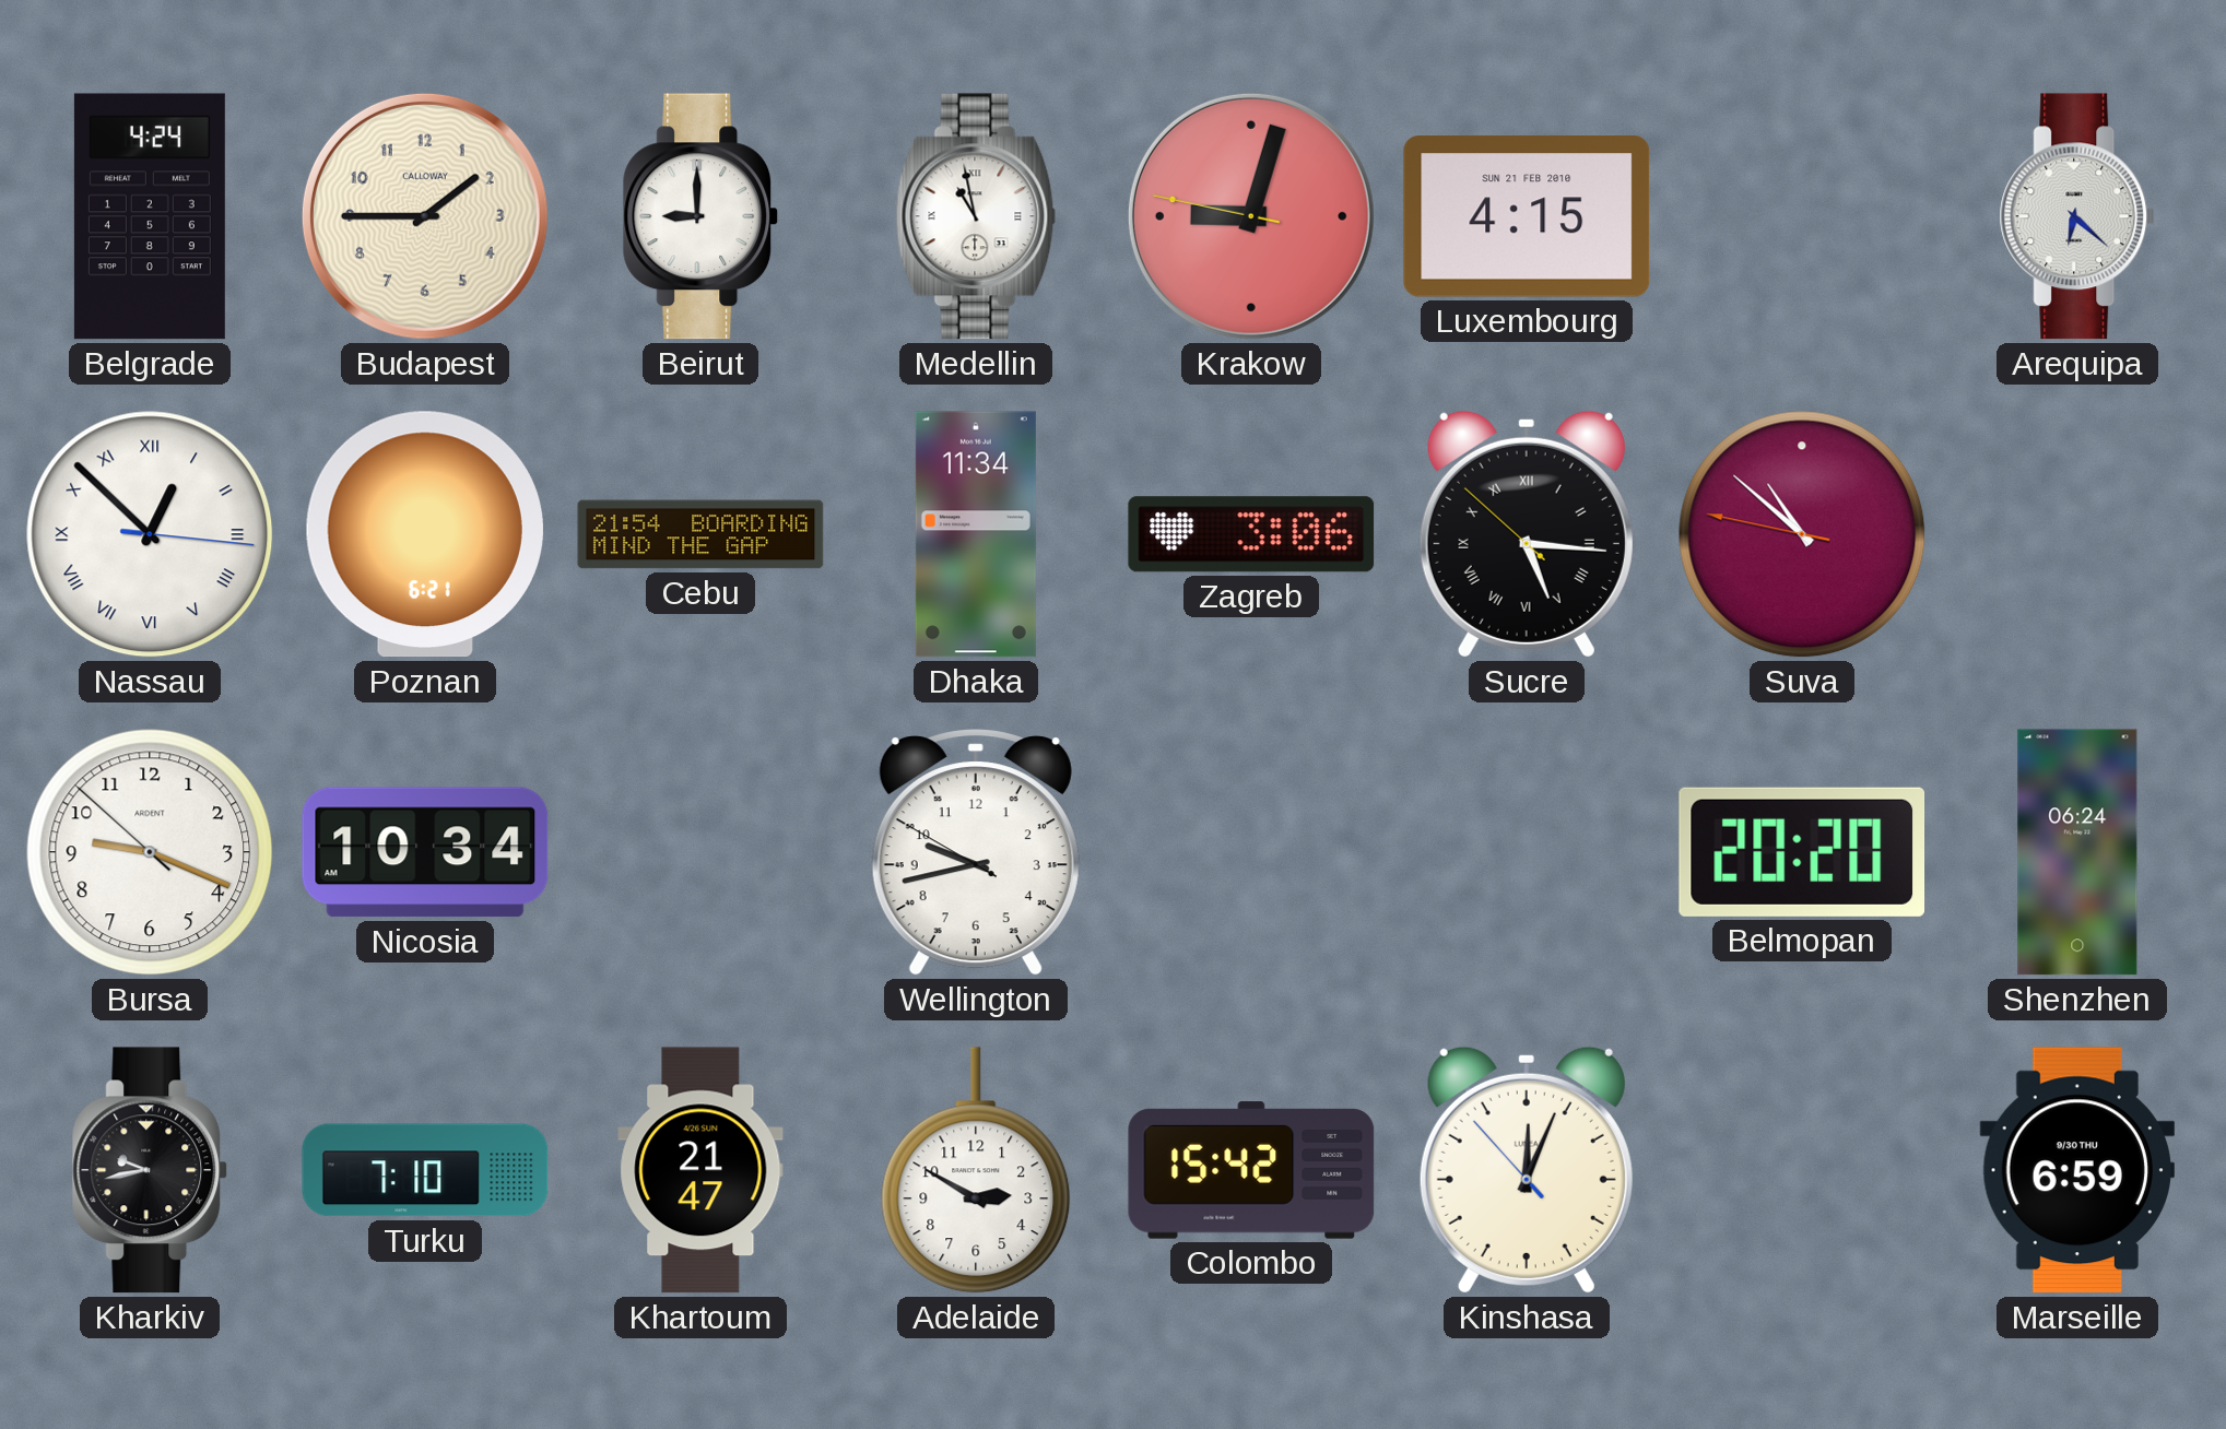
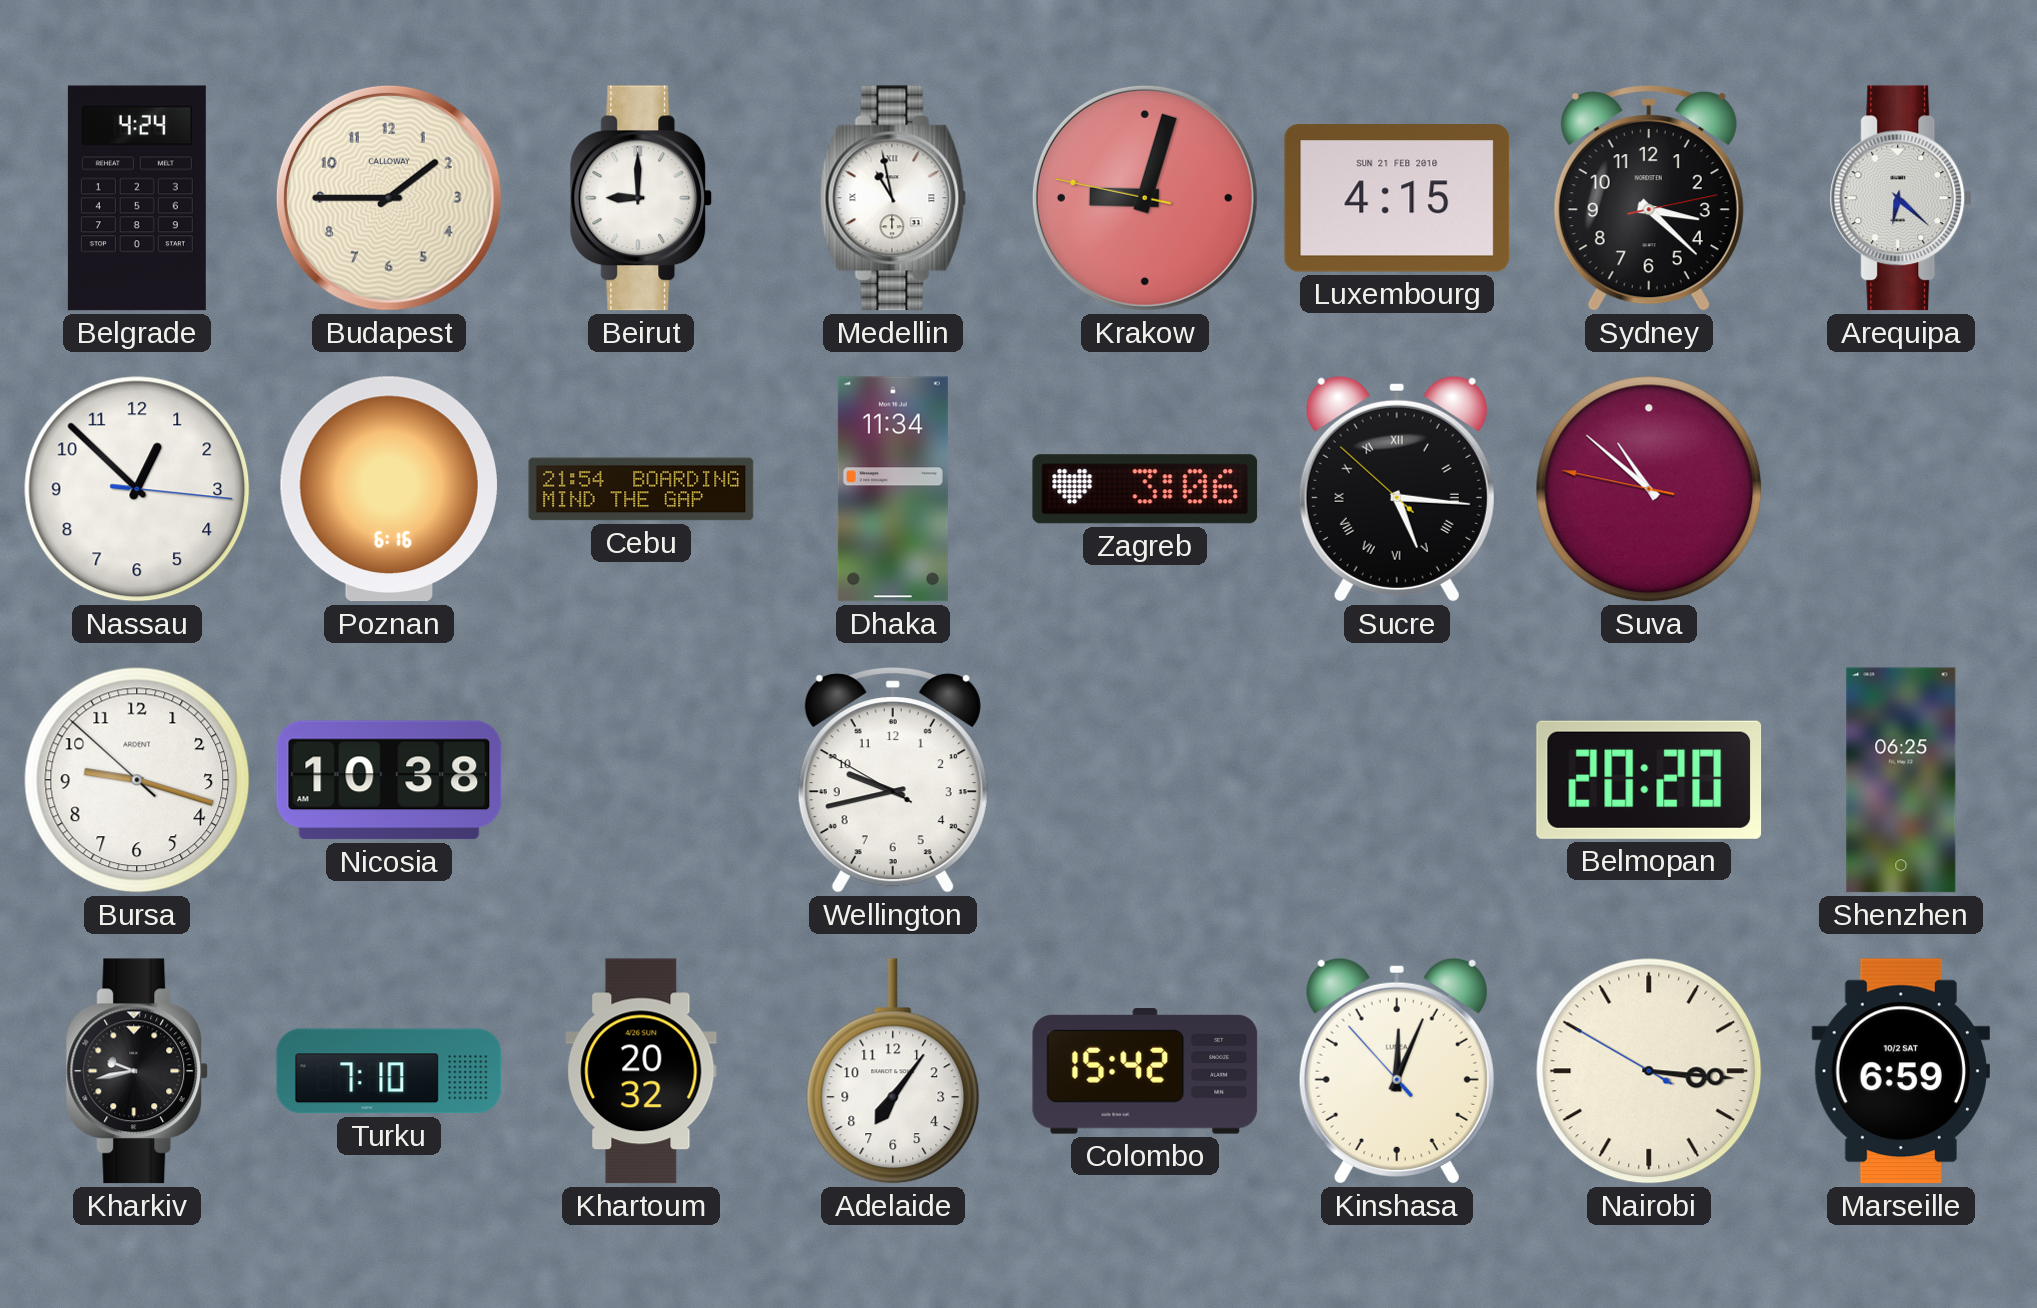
Sydney: none -> 3:22 (1649, 198)
Nassau numerals: Roman -> Arabic (137, 489)
Poznan: 6:21 -> 6:16 (389, 489)
Bursa: 9:18 -> 9:17 (137, 780)
Nicosia: 10:34 -> 10:38 (389, 780)
Shenzhen: 06:24 -> 06:25 (1901, 780)
Khartoum: 21:47 -> 20:32 (641, 1071)
Adelaide: 2:50 -> 7:06 (893, 1071)
Nairobi: none -> 3:15 (1649, 1071)
Marseille date: 9/30 THU -> 10/2 SAT (1900, 1071)
